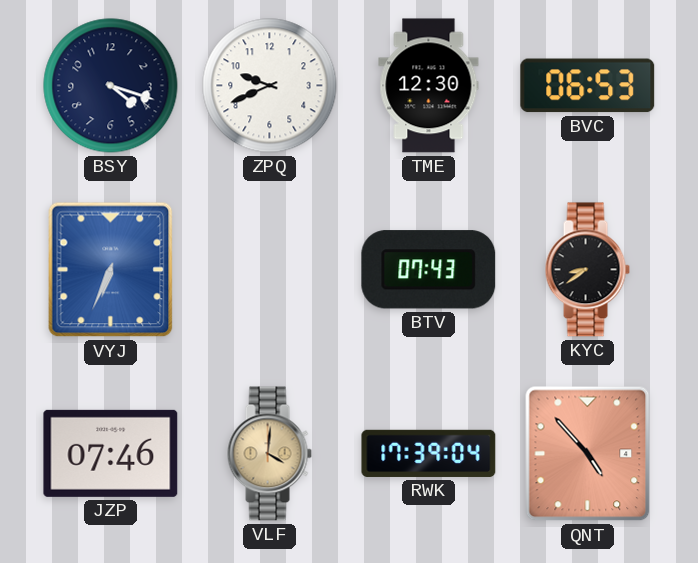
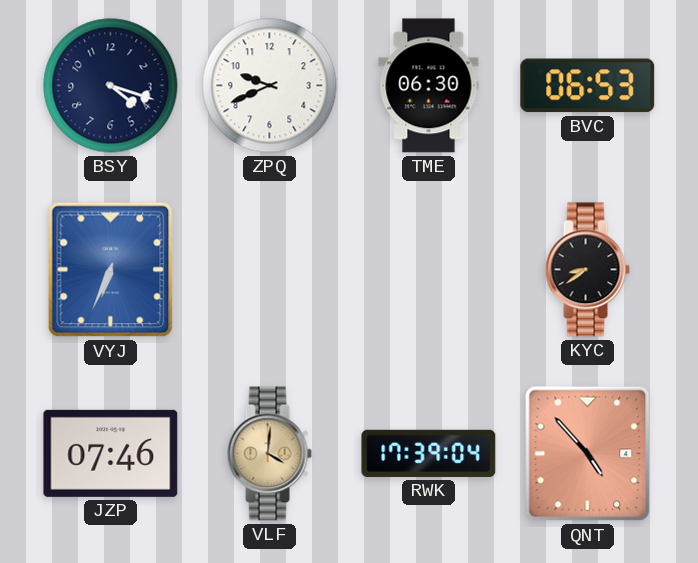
TME: 12:30 -> 06:30 (429, 86)
BTV: 07:43 -> none (429, 270)
